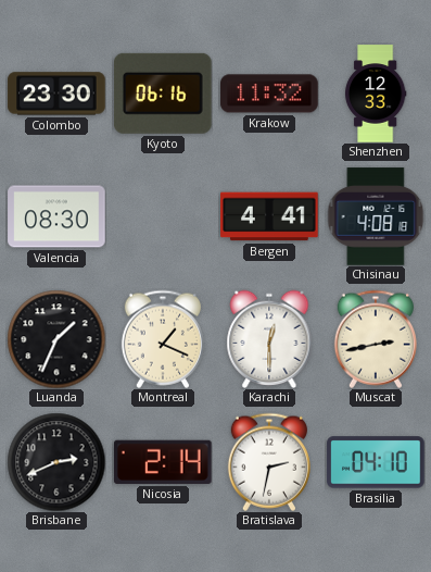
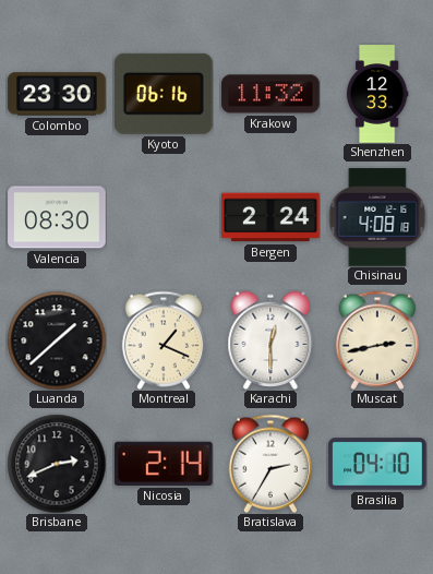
Bergen: 4:41 -> 2:24 (270, 217)
Luanda: 1:34 -> 1:38 (57, 340)
Bratislava: 2:32 -> 2:35 (270, 464)
